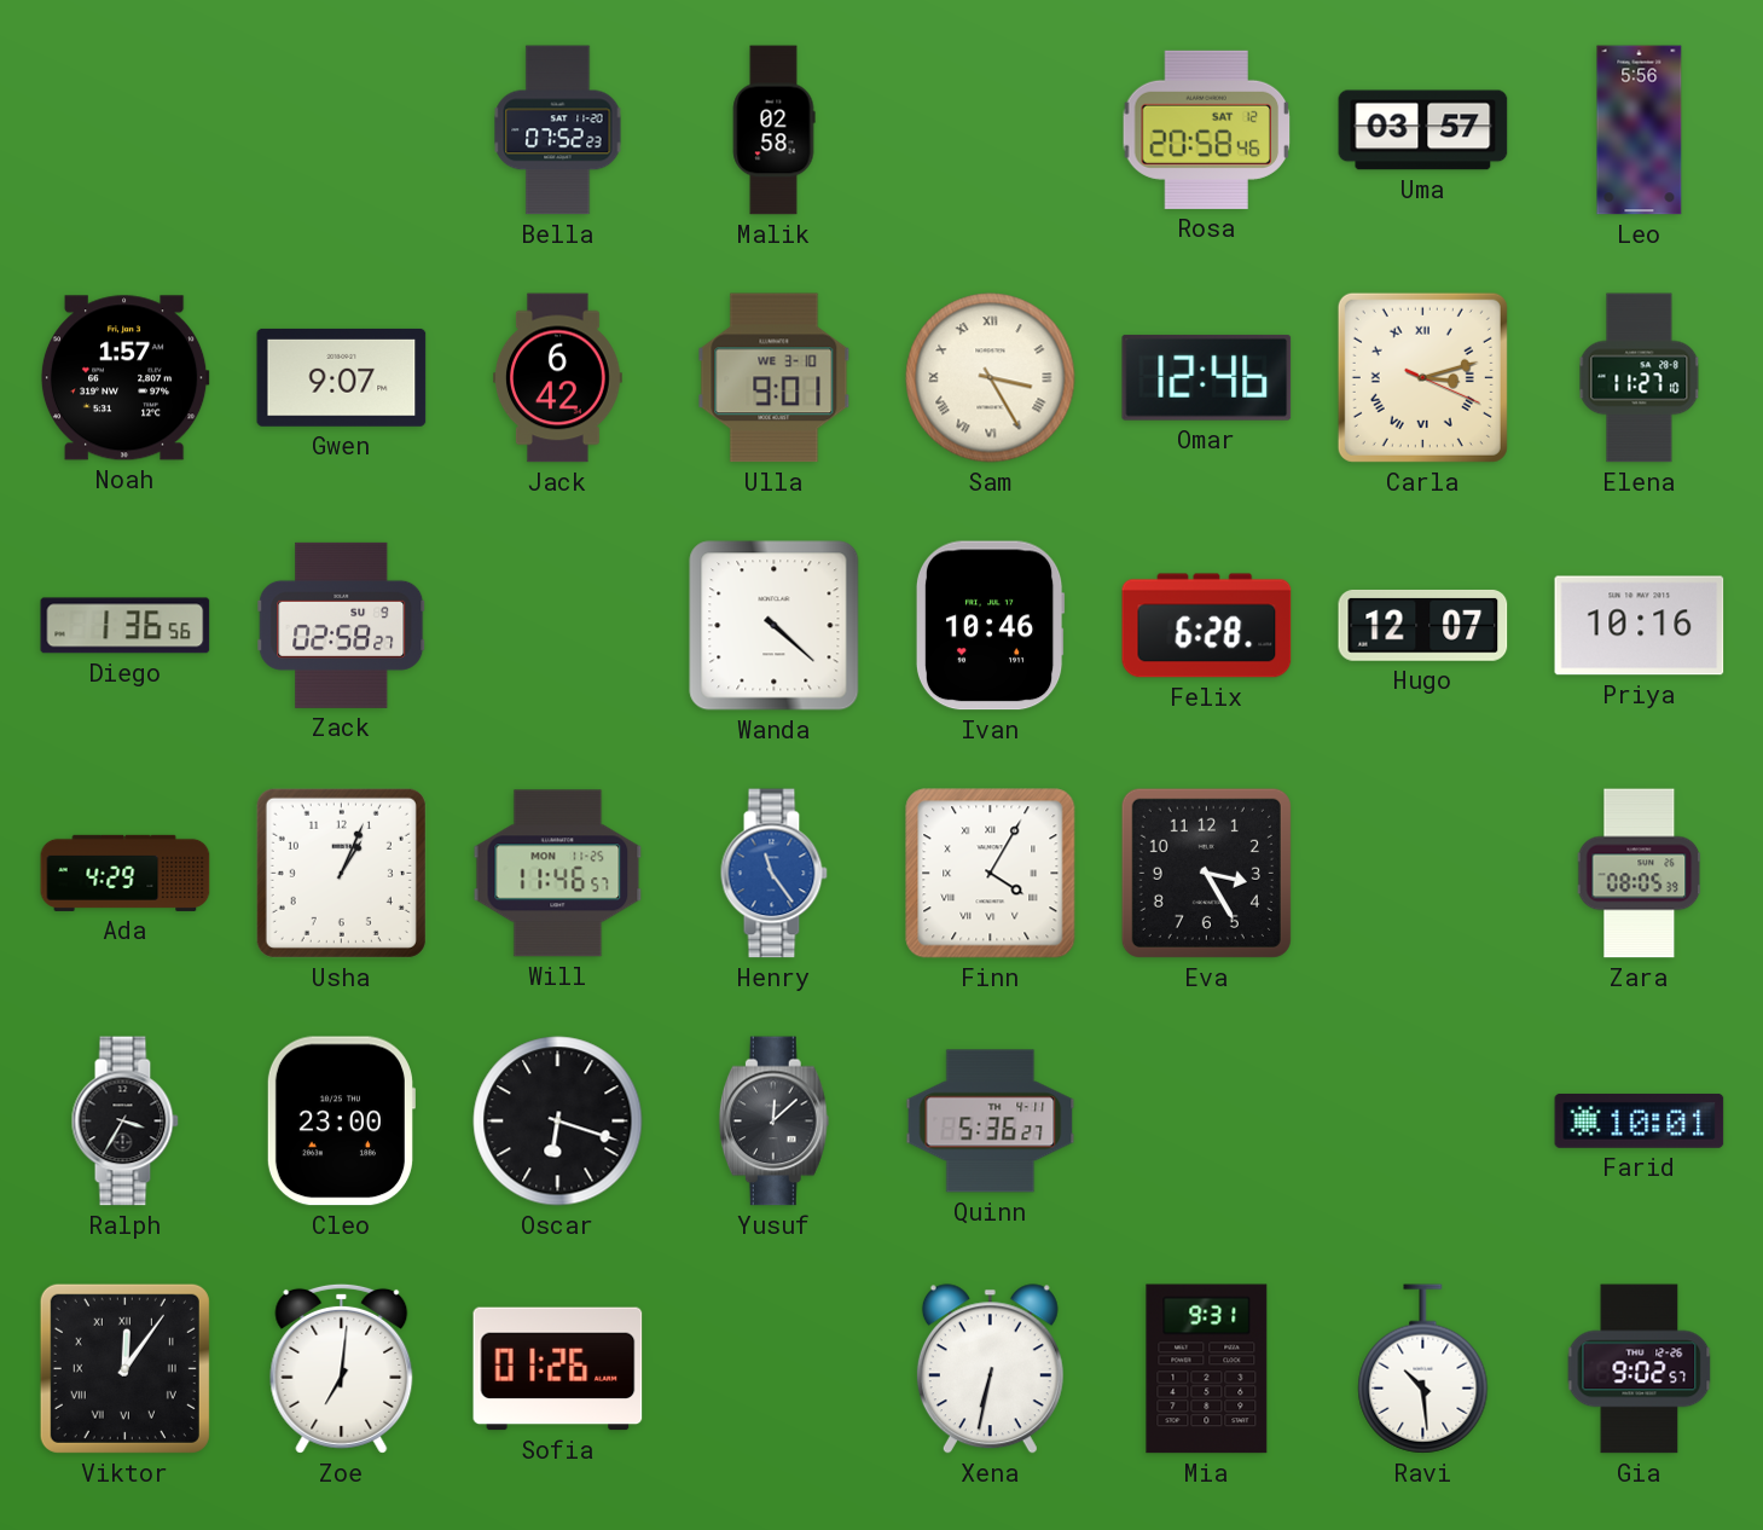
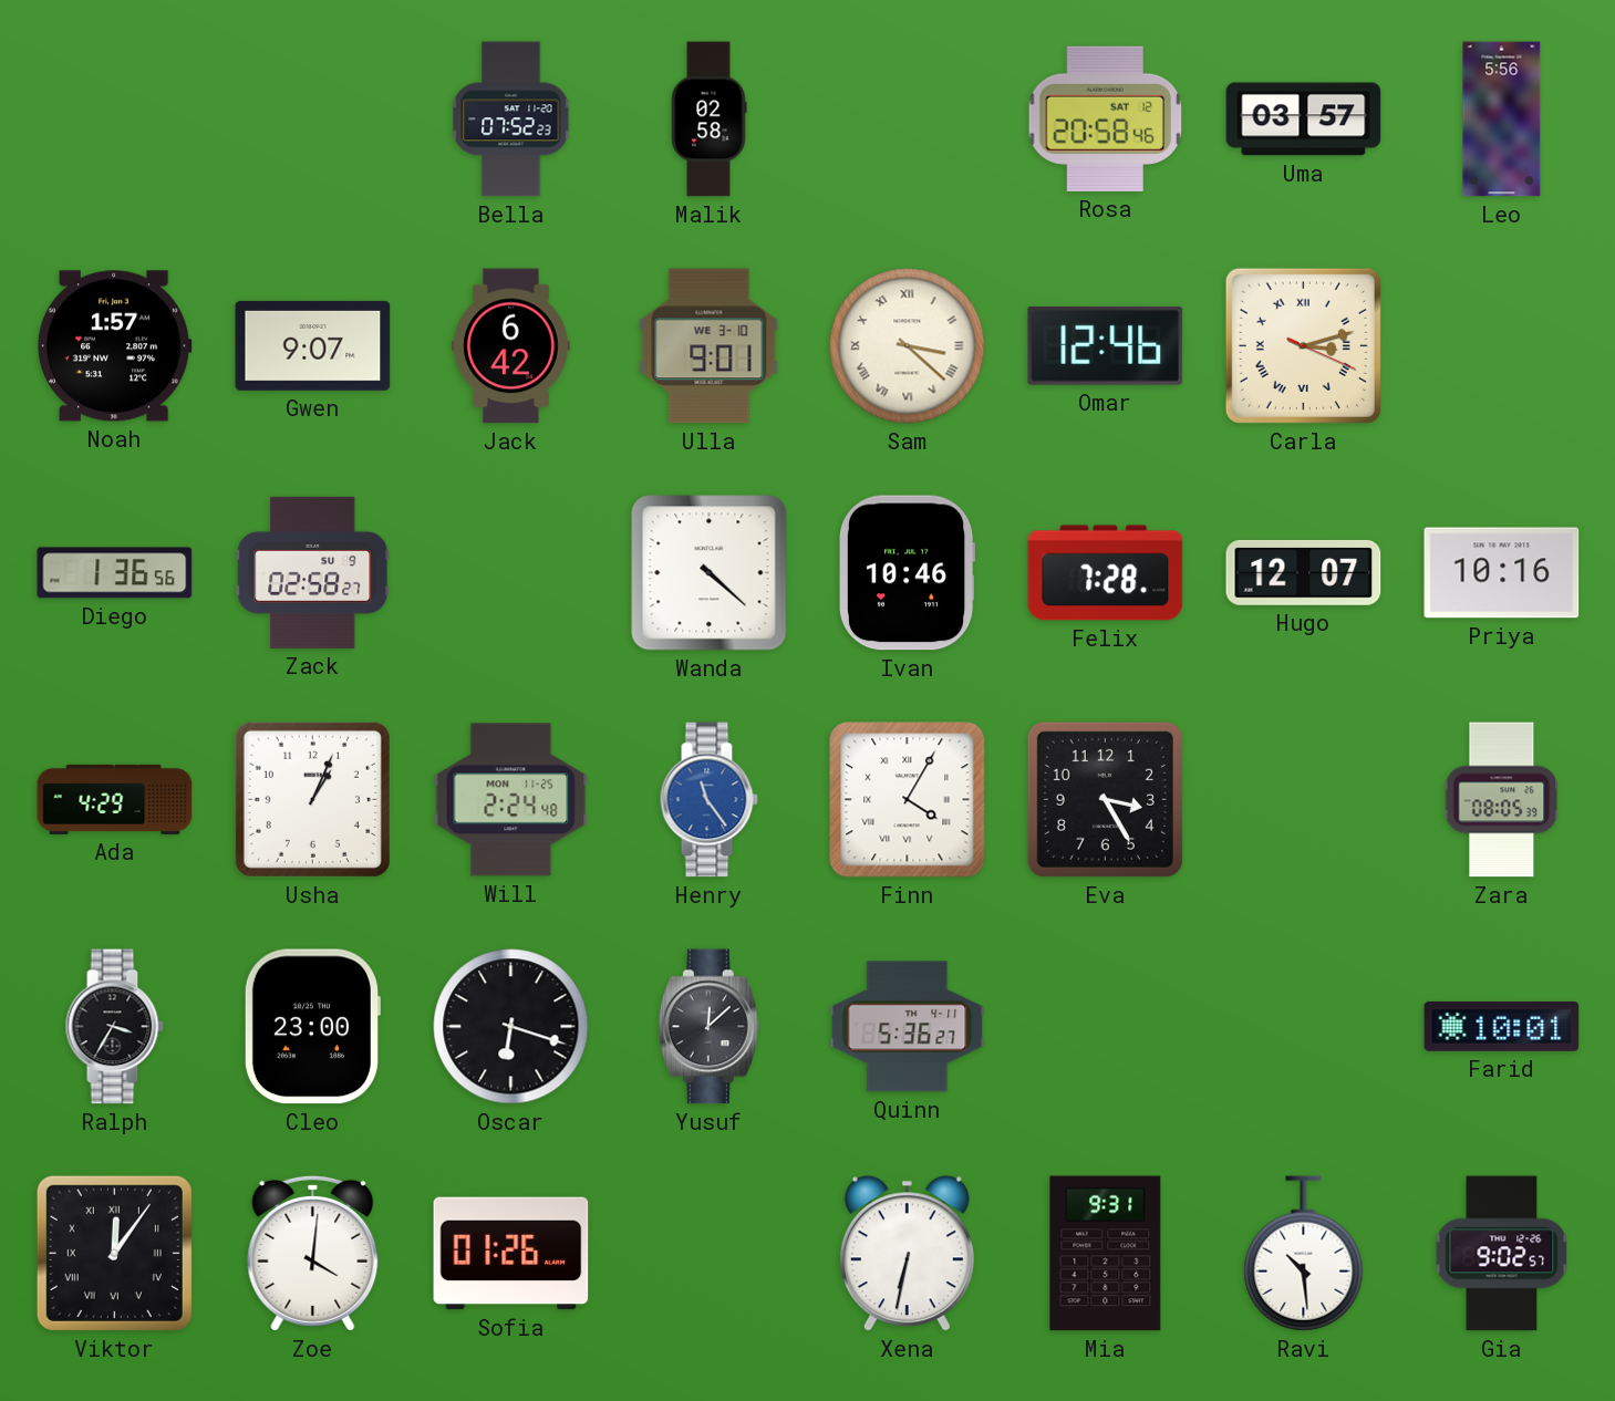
Sam: 3:25 -> 3:22 (908, 346)
Elena: 11:27 -> none (1640, 378)
Felix: 6:28 -> 7:28 (1106, 573)
Will: 11:46 -> 2:24 (511, 800)
Zoe: 7:01 -> 4:01 (313, 1253)
